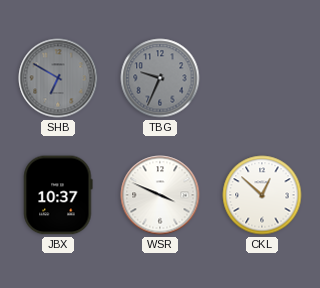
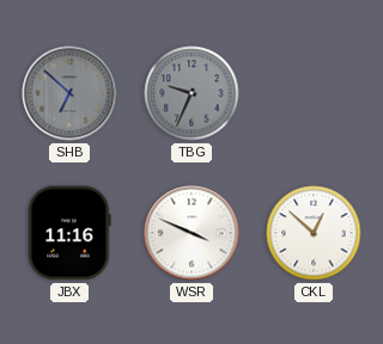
SHB: 6:50 -> 6:52 (69, 93)
JBX: 10:37 -> 11:16 (69, 233)
